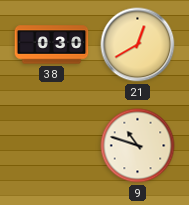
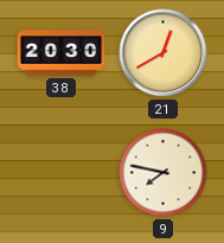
38: 0:30 -> 20:30 (62, 53)
9: 10:48 -> 7:47 (164, 173)
